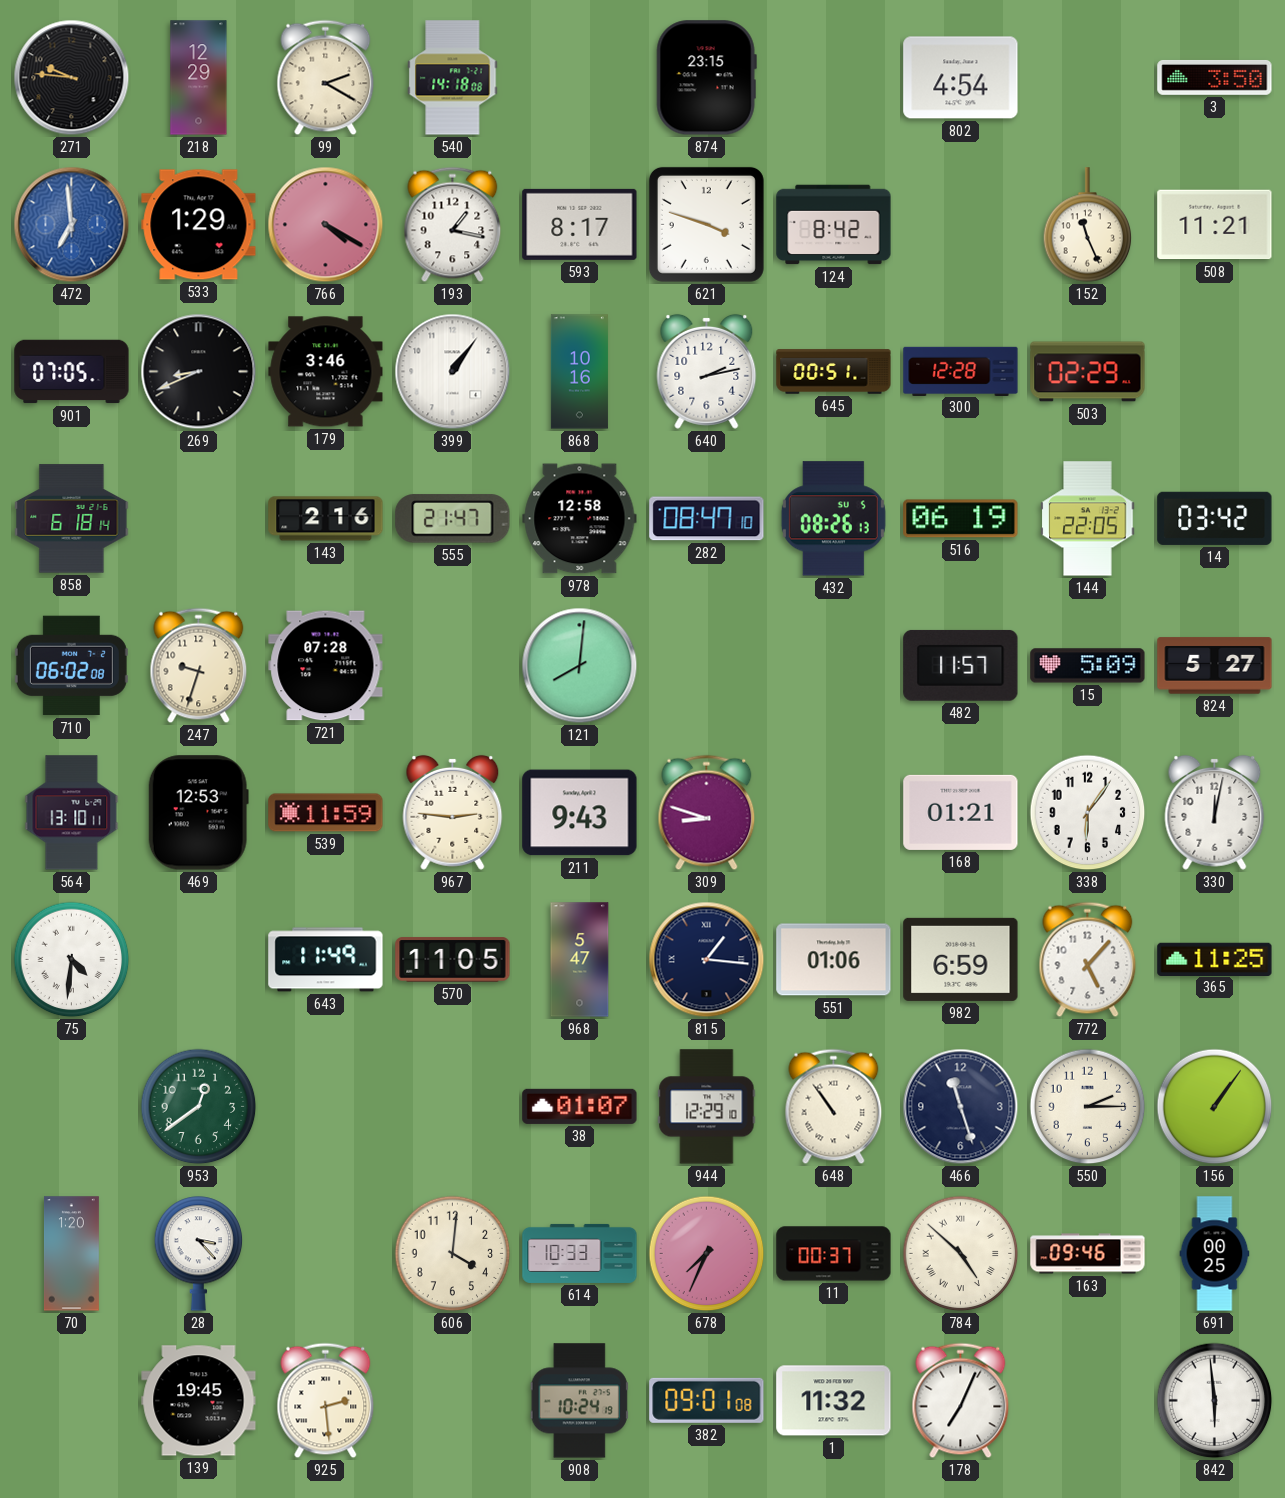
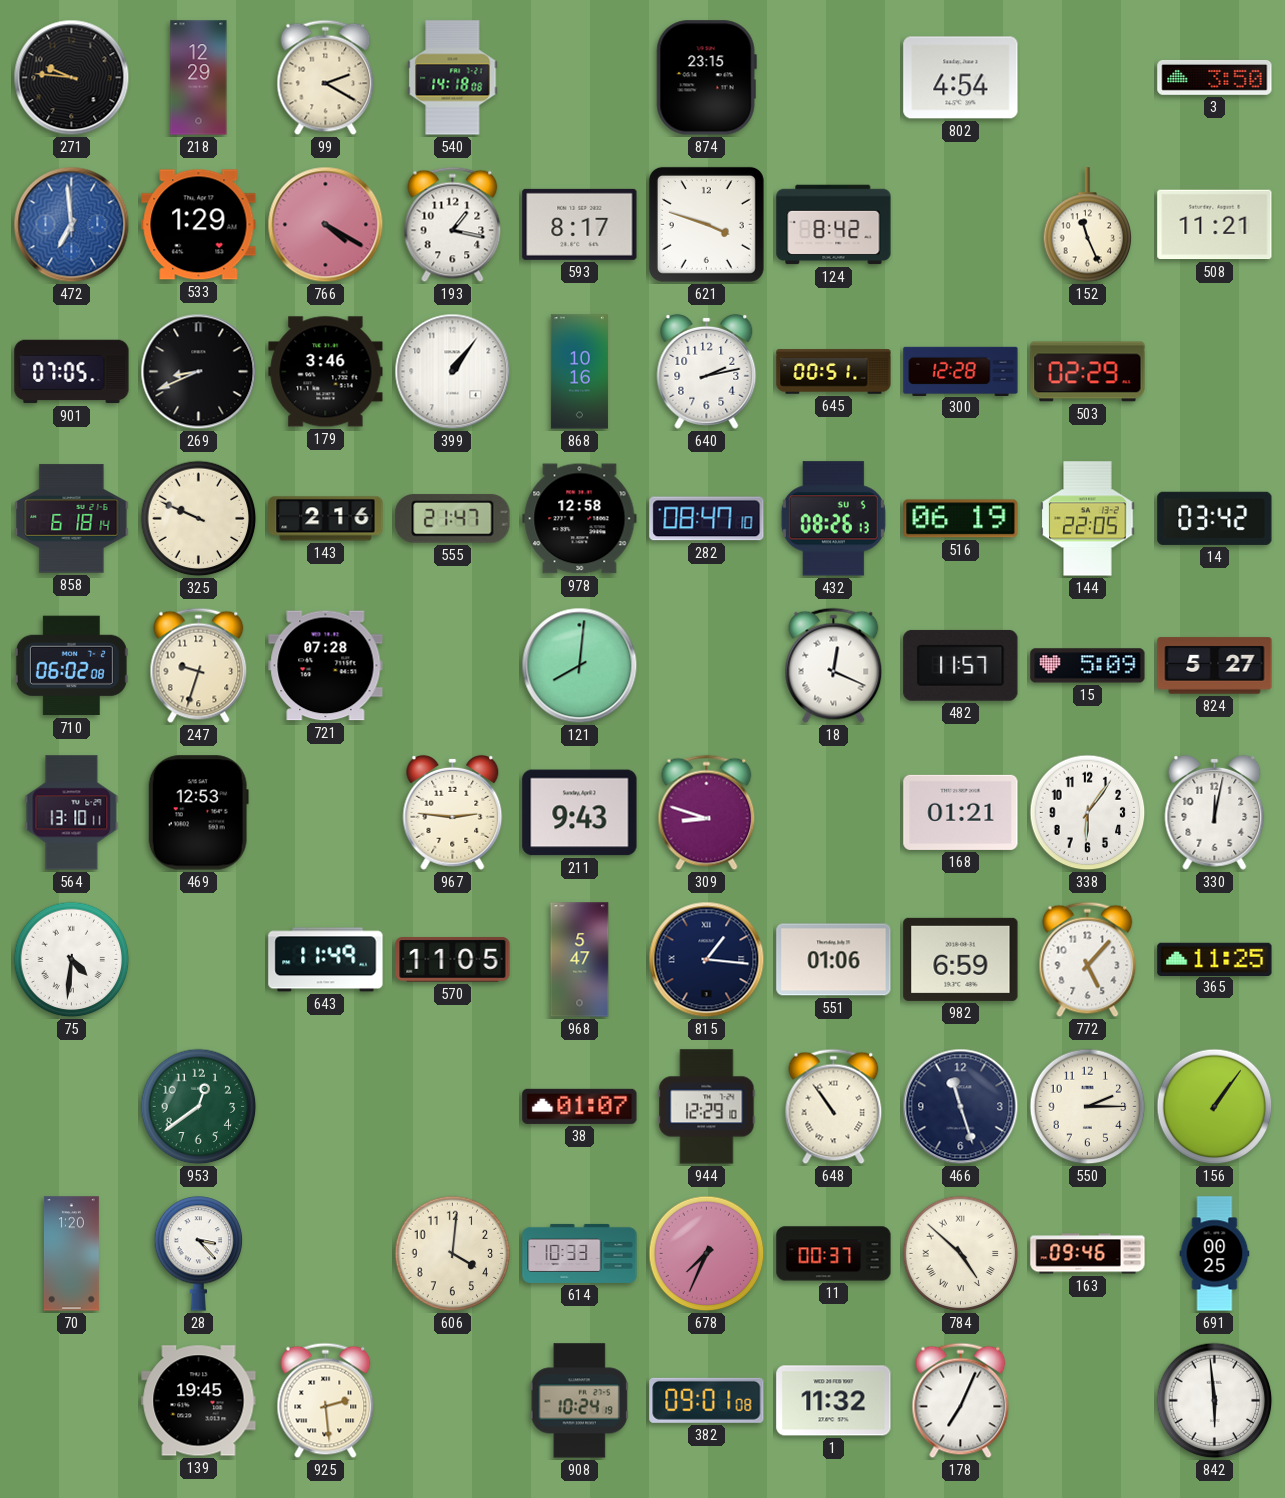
325: none -> 9:49 (199, 519)
18: none -> 12:19 (834, 666)
539: 11:59 -> none (326, 813)
